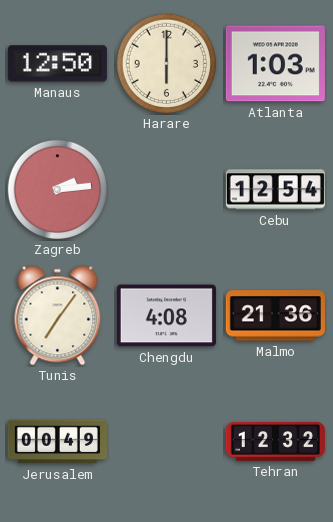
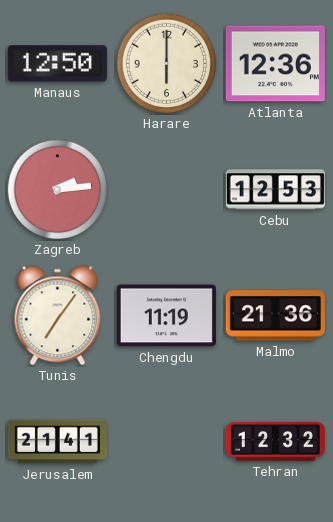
Atlanta: 1:03 -> 12:36 (275, 64)
Cebu: 12:54 -> 12:53 (275, 190)
Chengdu: 4:08 -> 11:19 (166, 316)
Jerusalem: 00:49 -> 21:41 (57, 442)
